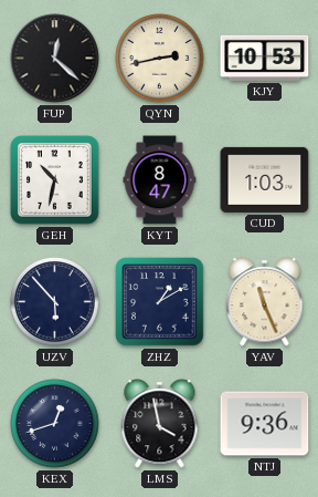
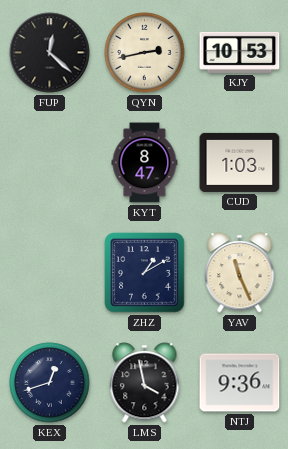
GEH: 10:32 -> none (55, 180)
UZV: 5:53 -> none (55, 302)
